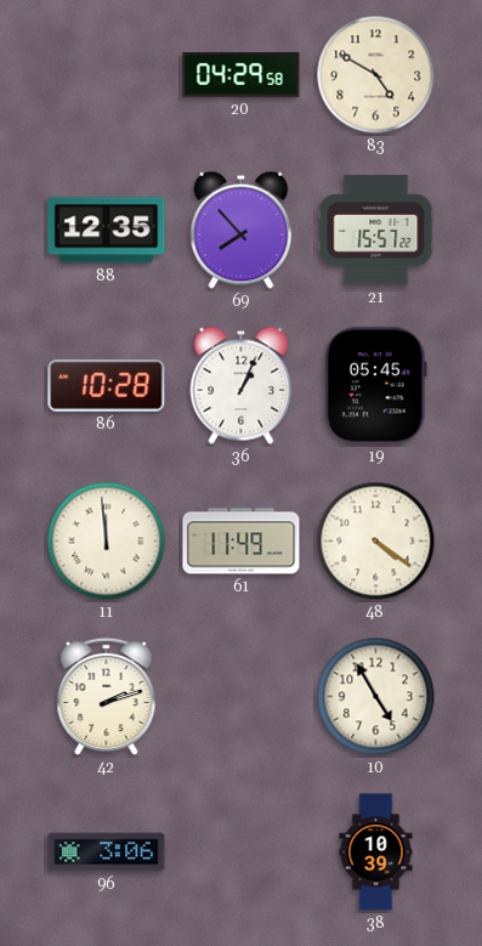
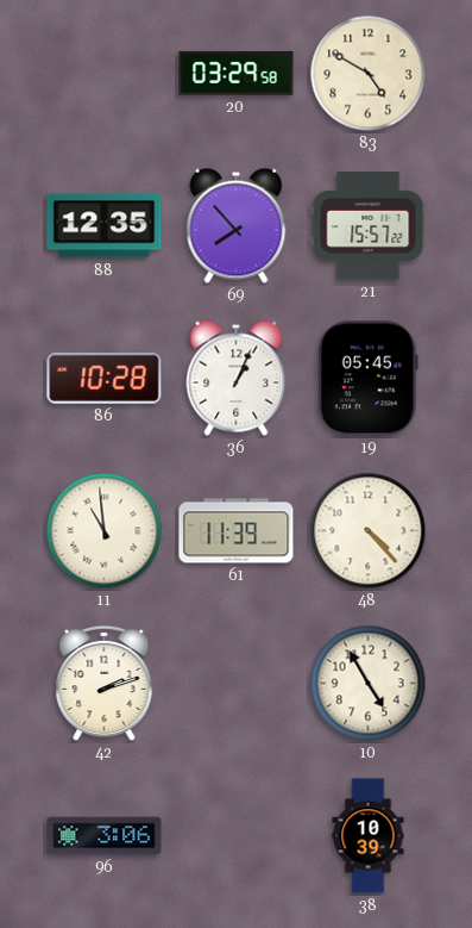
20: 04:29 -> 03:29 (237, 74)
11: 11:59 -> 10:59 (105, 531)
61: 11:49 -> 11:39 (237, 531)
48: 4:21 -> 4:23 (369, 531)
